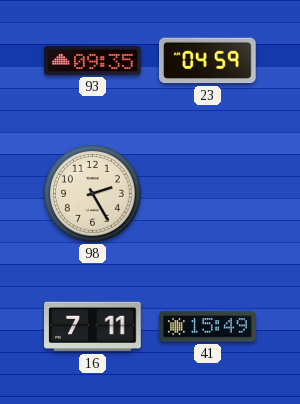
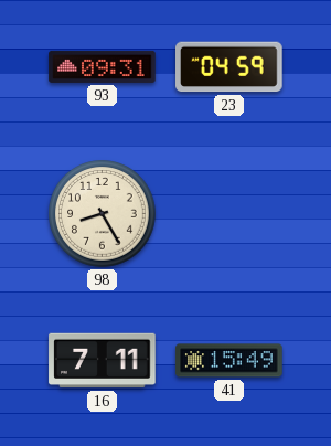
93: 09:35 -> 09:31 (103, 66)
98: 2:25 -> 8:25 (103, 214)
